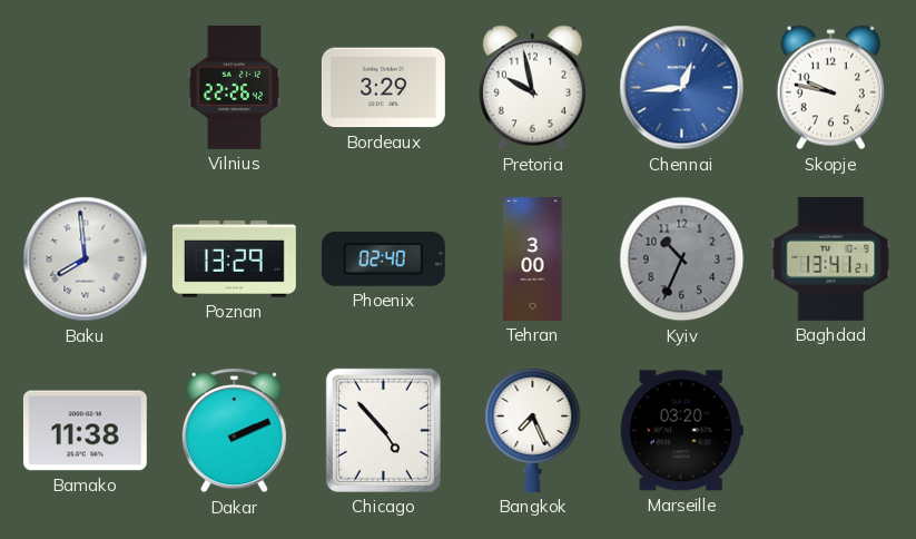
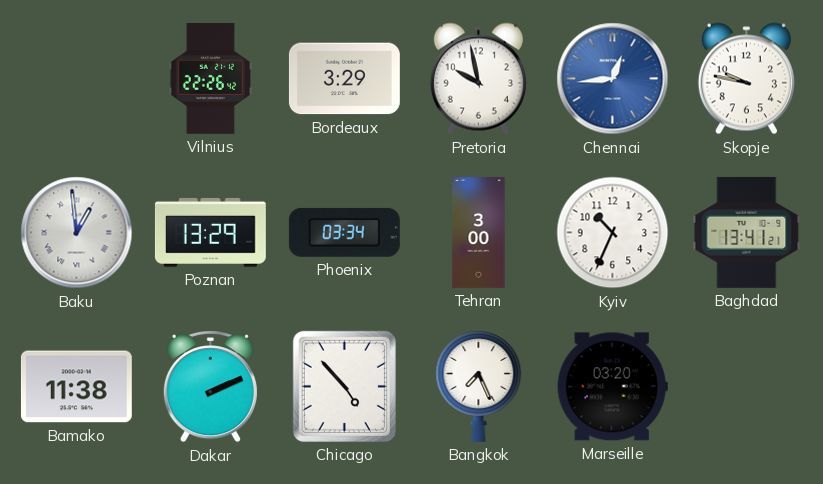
Baku: 7:59 -> 12:59 (77, 233)
Phoenix: 02:40 -> 03:34 (344, 232)
Kyiv dial: grey -> white (613, 233)
